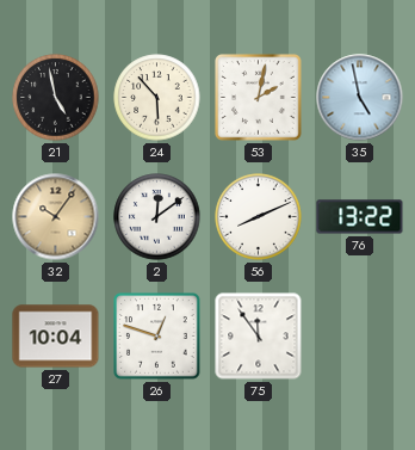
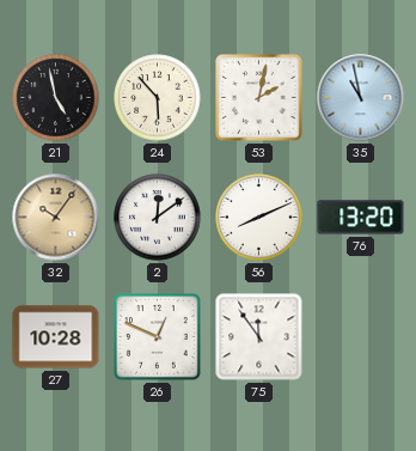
35: 4:58 -> 10:58 (361, 98)
76: 13:22 -> 13:20 (361, 218)
27: 10:04 -> 10:28 (56, 337)
26: 12:48 -> 12:49 (158, 337)
